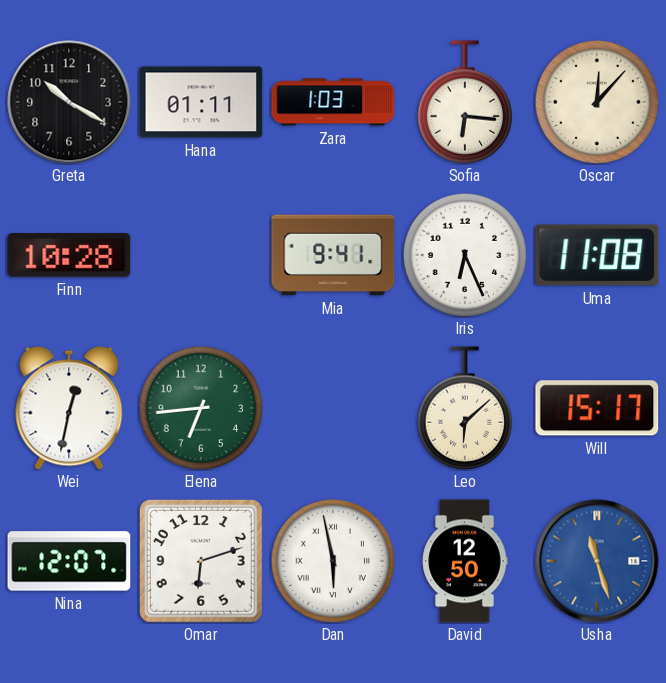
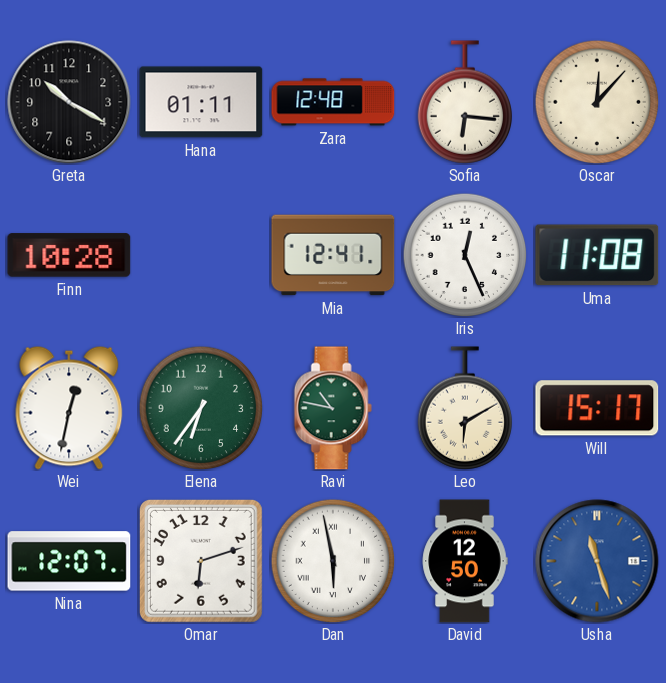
Zara: 1:03 -> 12:48 (333, 102)
Mia: 9:41 -> 12:41 (333, 255)
Iris: 6:26 -> 12:26 (465, 255)
Elena: 6:44 -> 6:36 (201, 408)
Ravi: none -> 10:47 (333, 408)
Leo: 6:08 -> 6:10 (464, 408)
